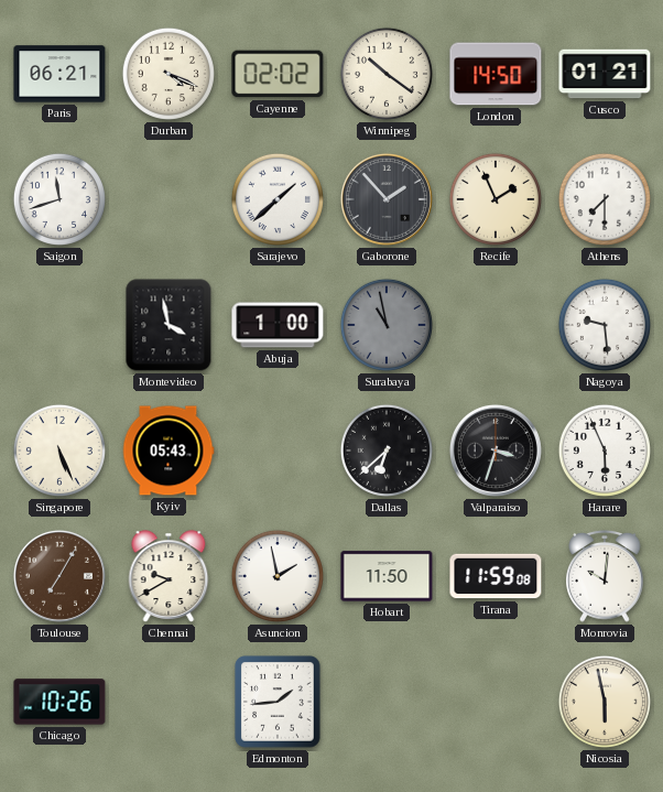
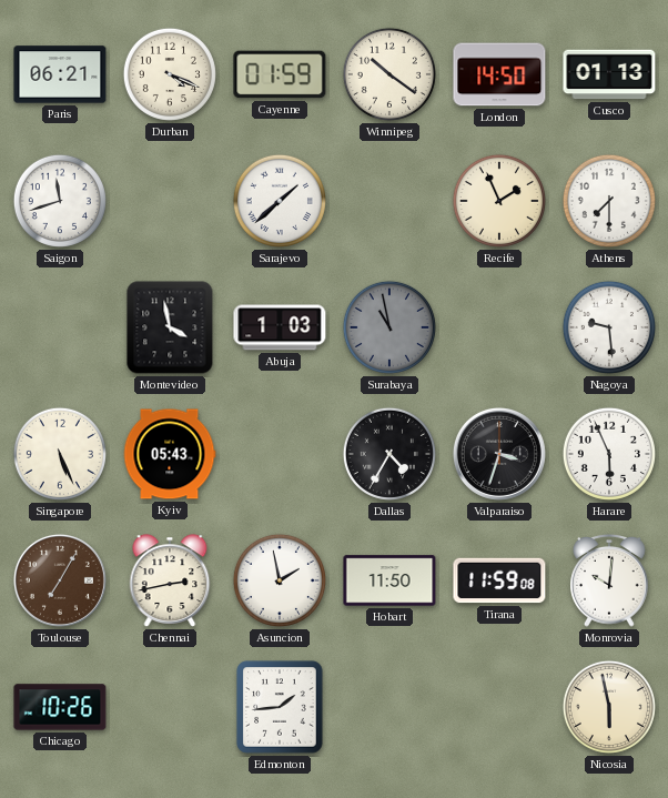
Cayenne: 02:02 -> 01:59 (280, 74)
Cusco: 01:21 -> 01:13 (609, 74)
Gaborone: 1:53 -> none (387, 199)
Abuja: 1:00 -> 1:03 (280, 327)
Dallas: 6:38 -> 4:35 (389, 454)
Chennai: 9:40 -> 2:43 (170, 580)
